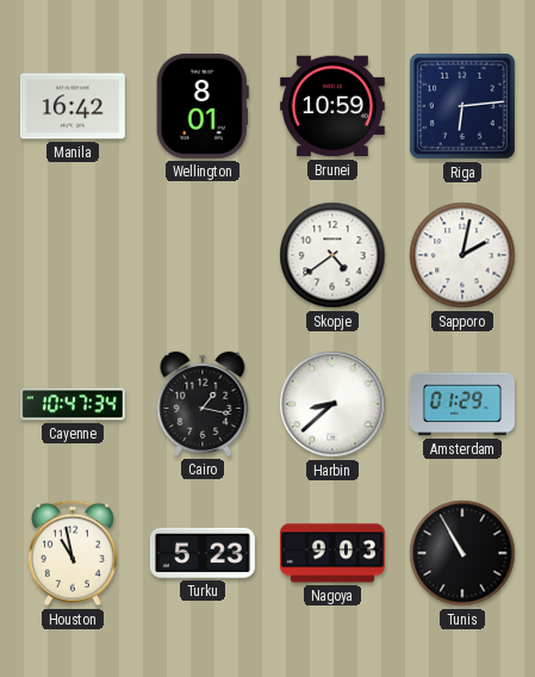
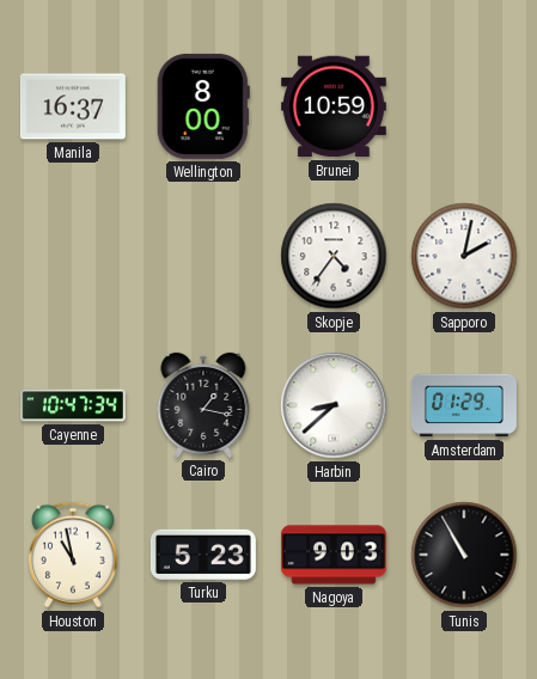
Manila: 16:42 -> 16:37 (73, 106)
Wellington: 8:01 -> 8:00 (203, 106)
Riga: 6:14 -> none (462, 106)
Skopje: 4:39 -> 4:36 (334, 256)
